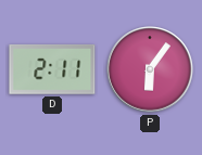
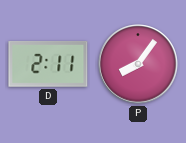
P: 6:06 -> 8:06 (138, 64)
